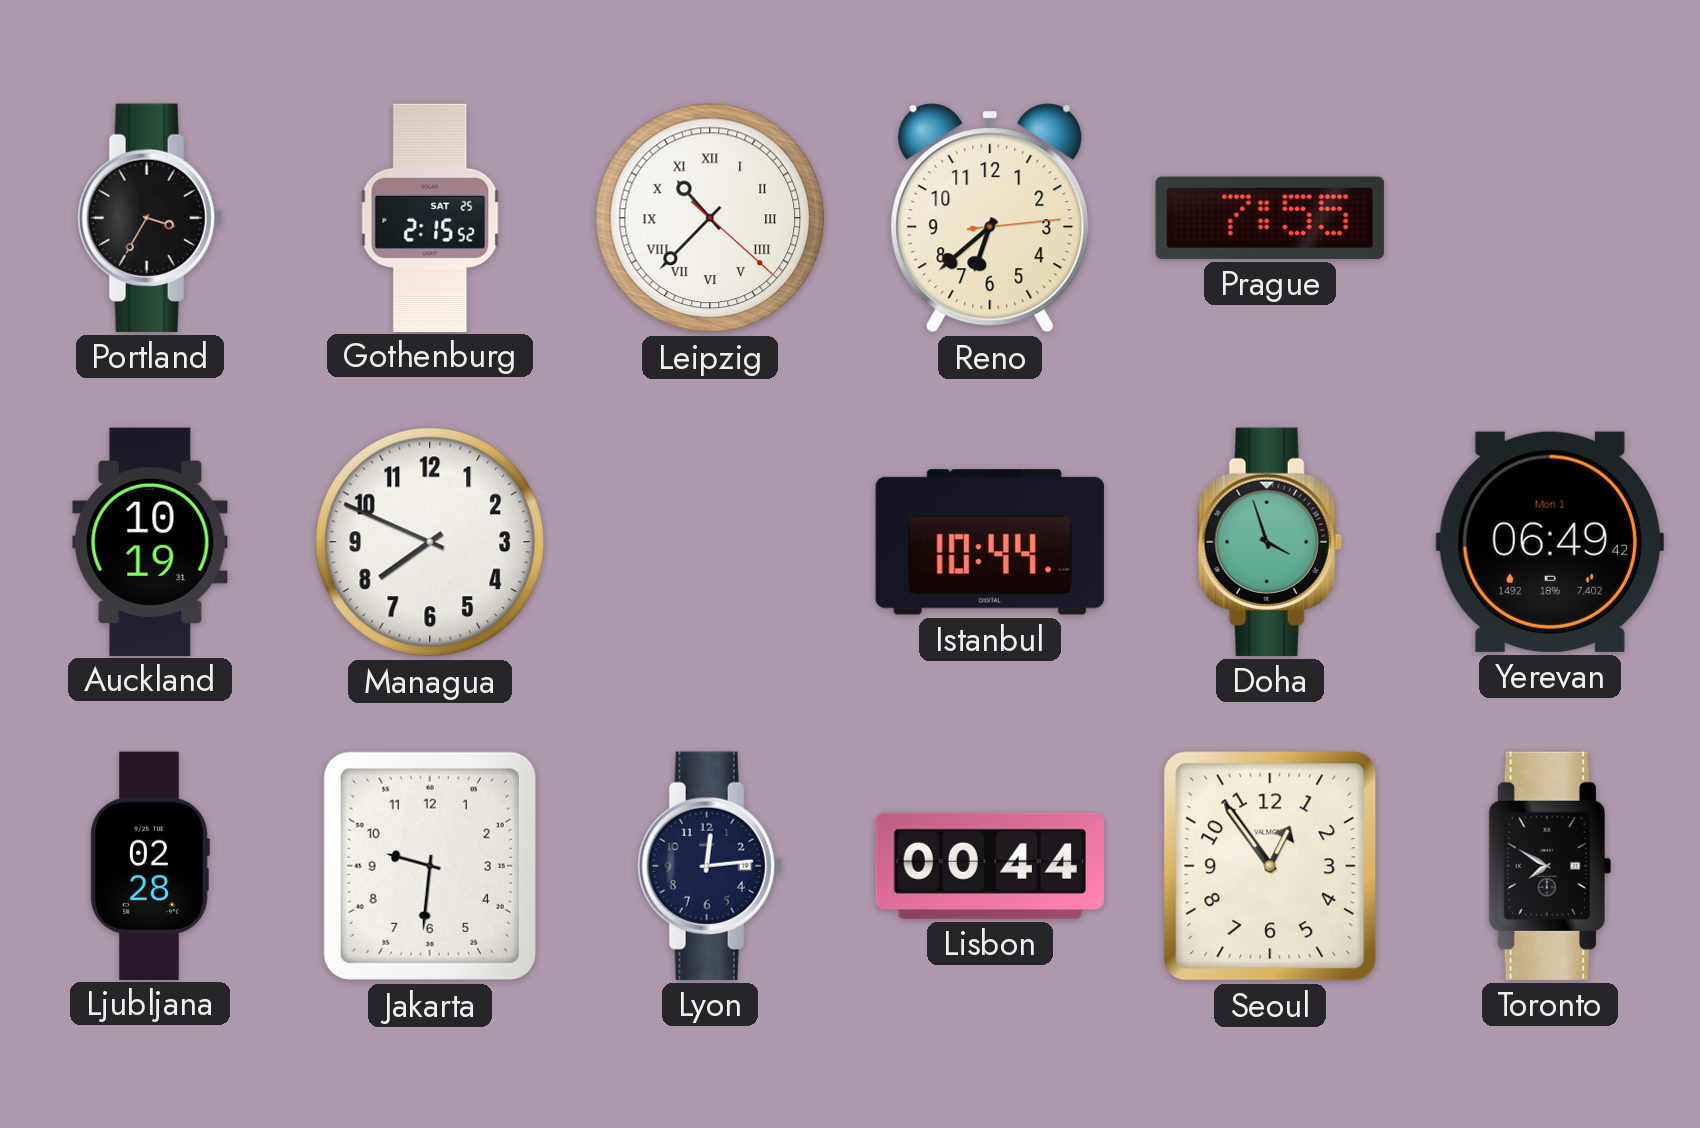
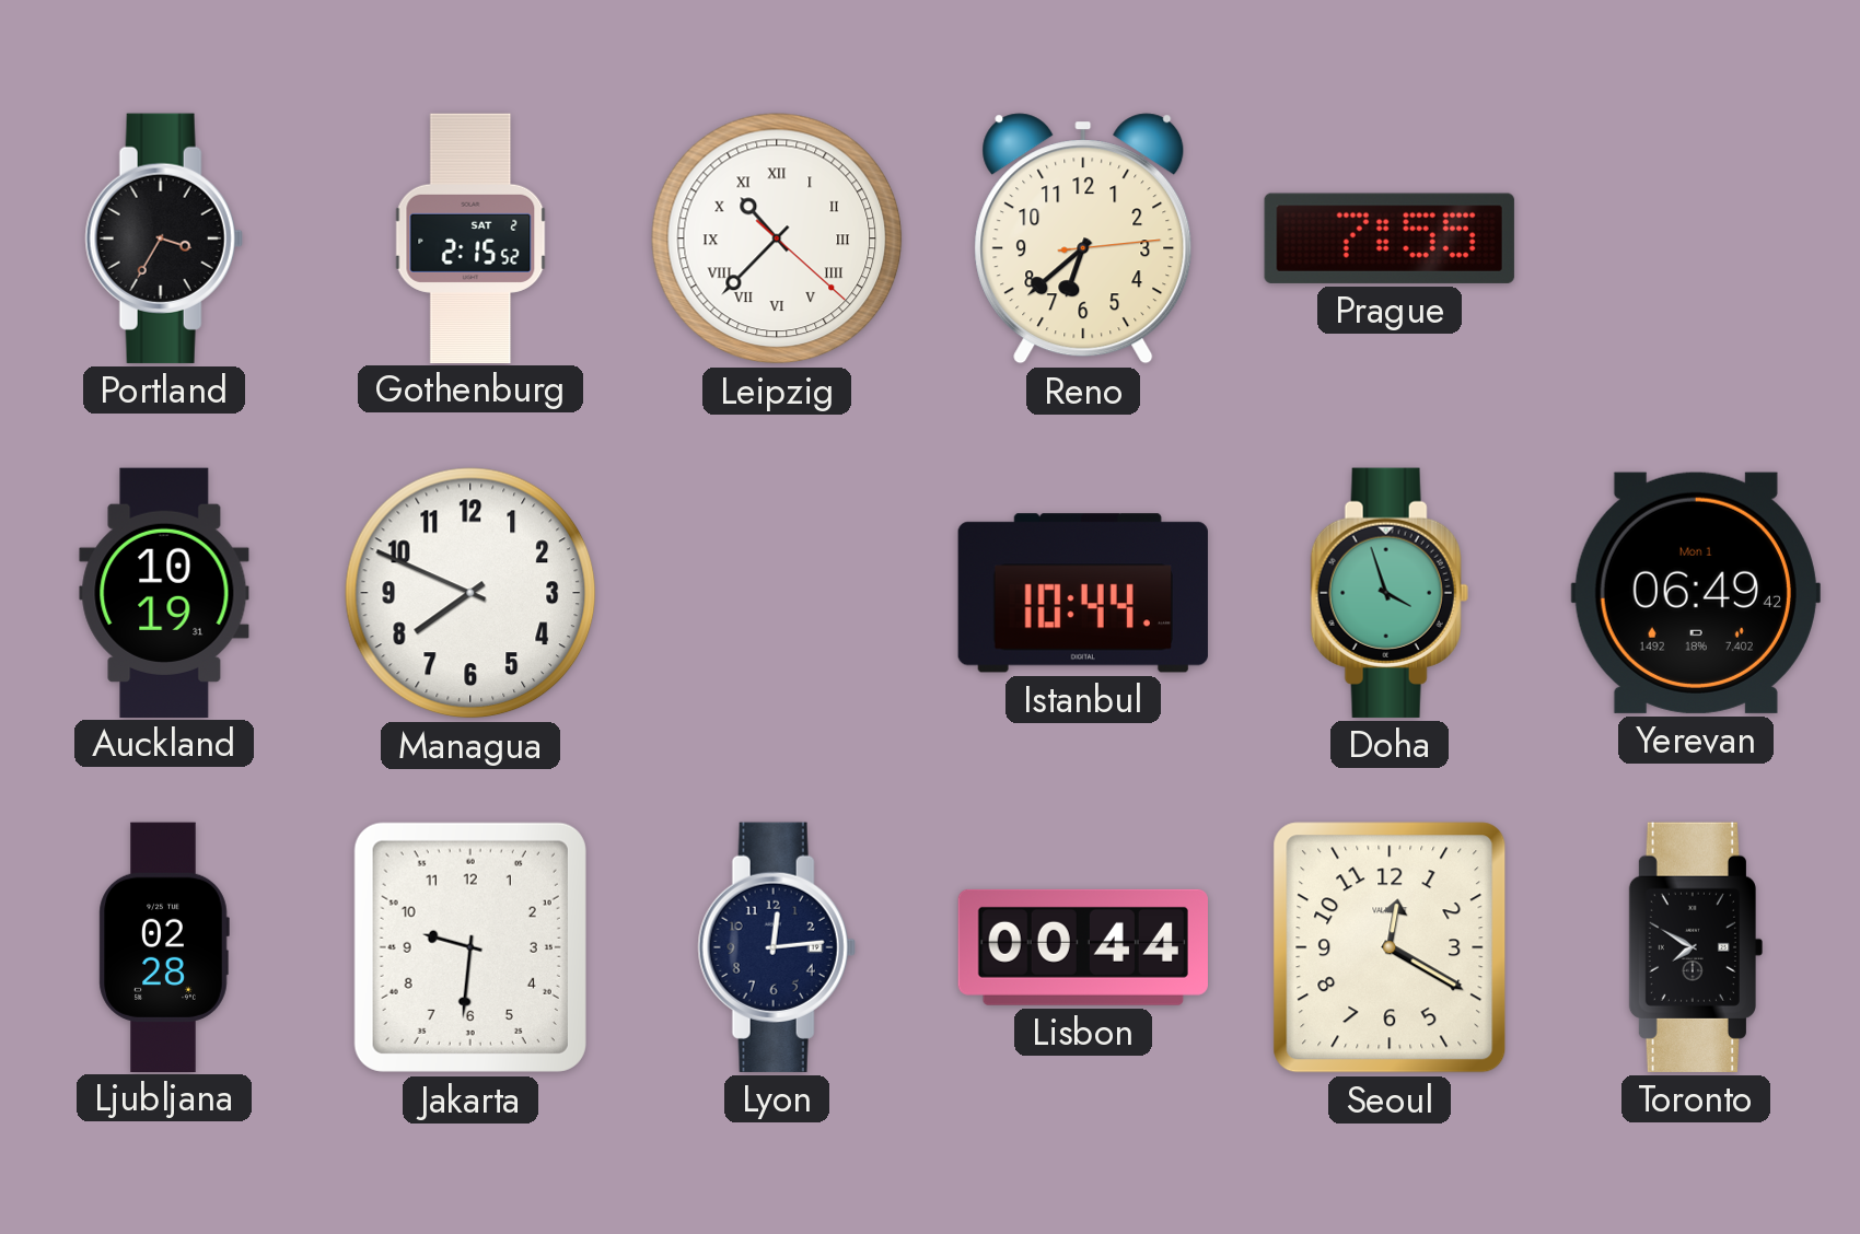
Gothenburg date: SAT 25 -> SAT 2 (470, 237)
Seoul: 12:54 -> 12:20 (1390, 947)
